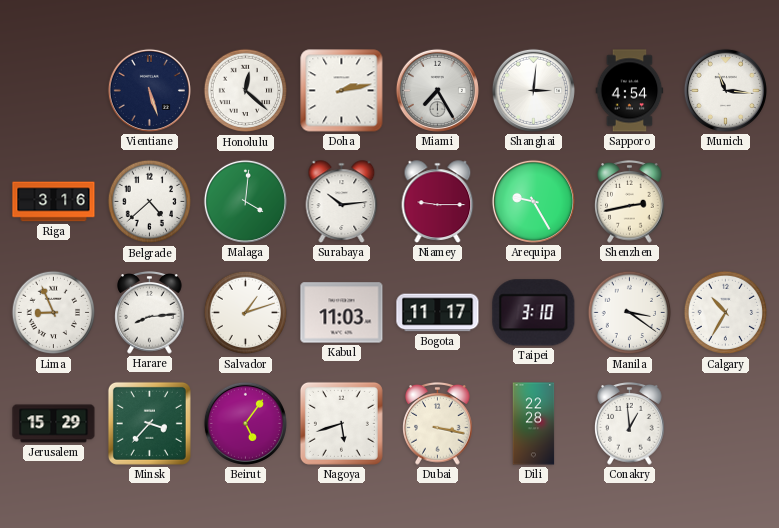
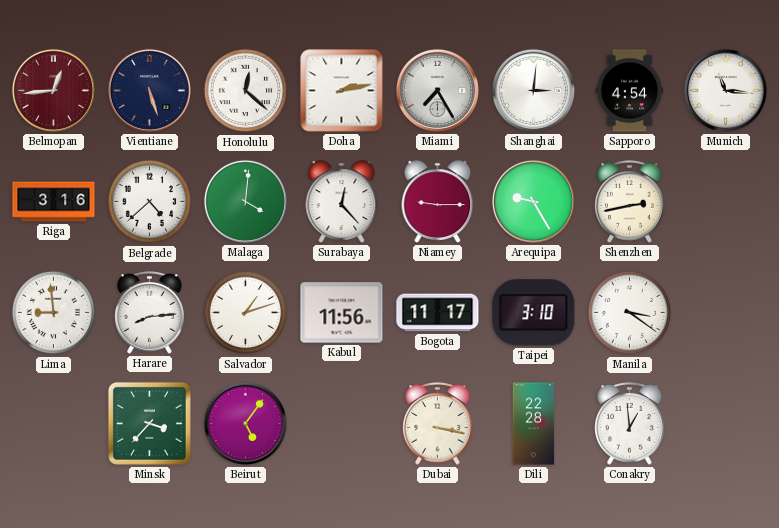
Belmopan: none -> 12:44 (53, 90)
Surabaya: 10:14 -> 12:23 (342, 202)
Lima: 8:56 -> 8:59 (54, 313)
Kabul: 11:03 -> 11:56 (342, 313)
Calgary: 10:35 -> none (726, 313)
Jerusalem: 15:29 -> none (54, 424)
Nagoya: 5:42 -> none (341, 423)
